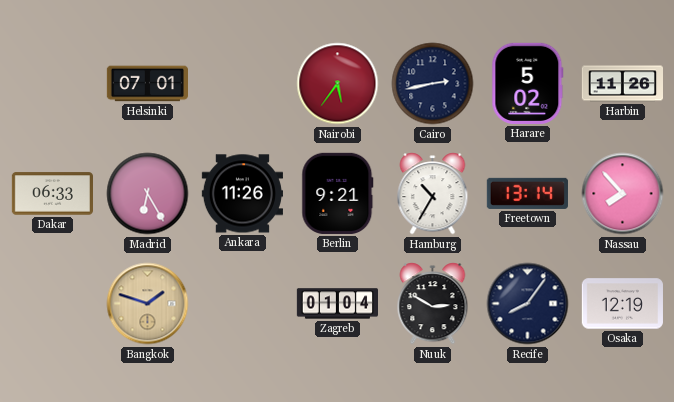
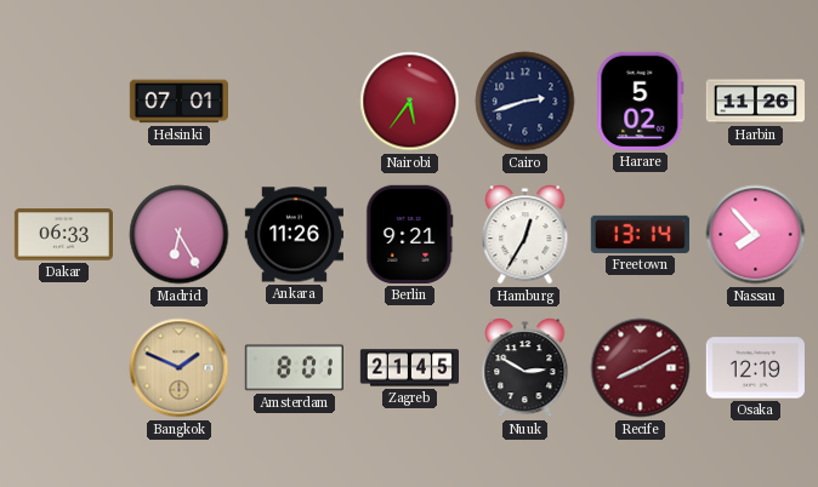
Cairo: 2:43 -> 2:42 (526, 102)
Hamburg: 10:35 -> 12:35 (526, 235)
Bangkok: 1:48 -> 1:49 (180, 368)
Amsterdam: none -> 8:01 (294, 368)
Zagreb: 01:04 -> 21:45 (409, 368)
Recife: 8:06 -> 8:10 (641, 368)
Recife dial: navy -> burgundy (641, 368)
